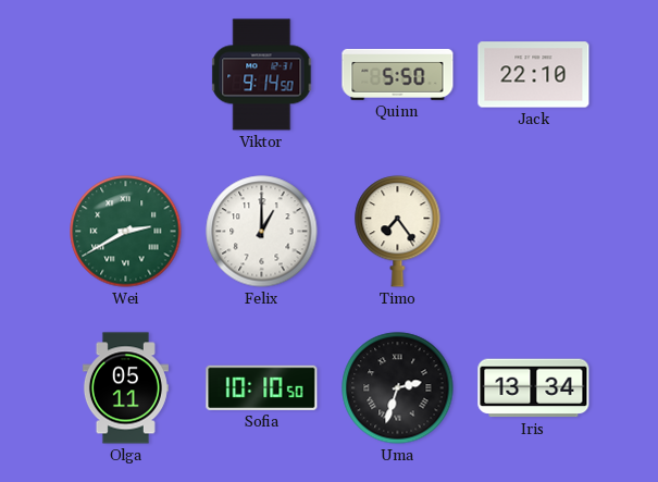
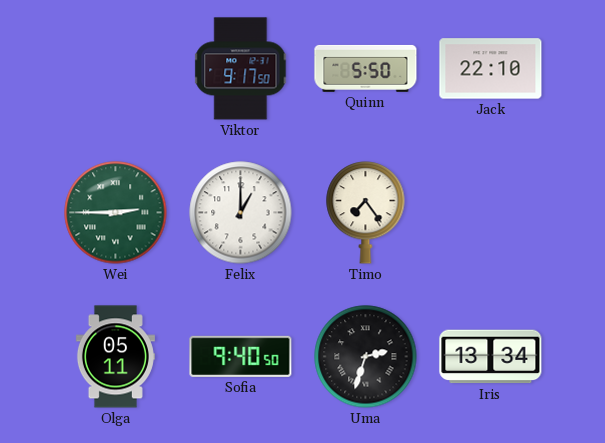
Viktor: 9:14 -> 9:17 (241, 69)
Wei: 2:40 -> 2:45 (116, 213)
Sofia: 10:10 -> 9:40 (241, 356)
